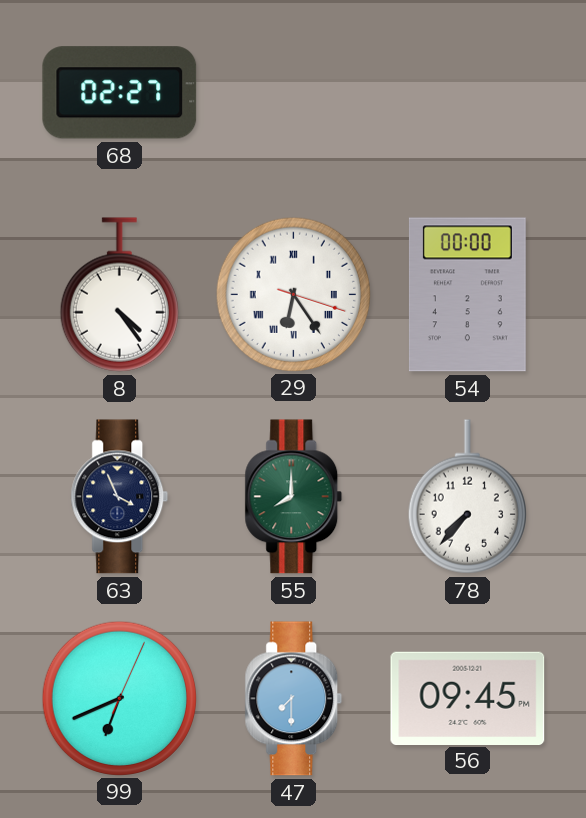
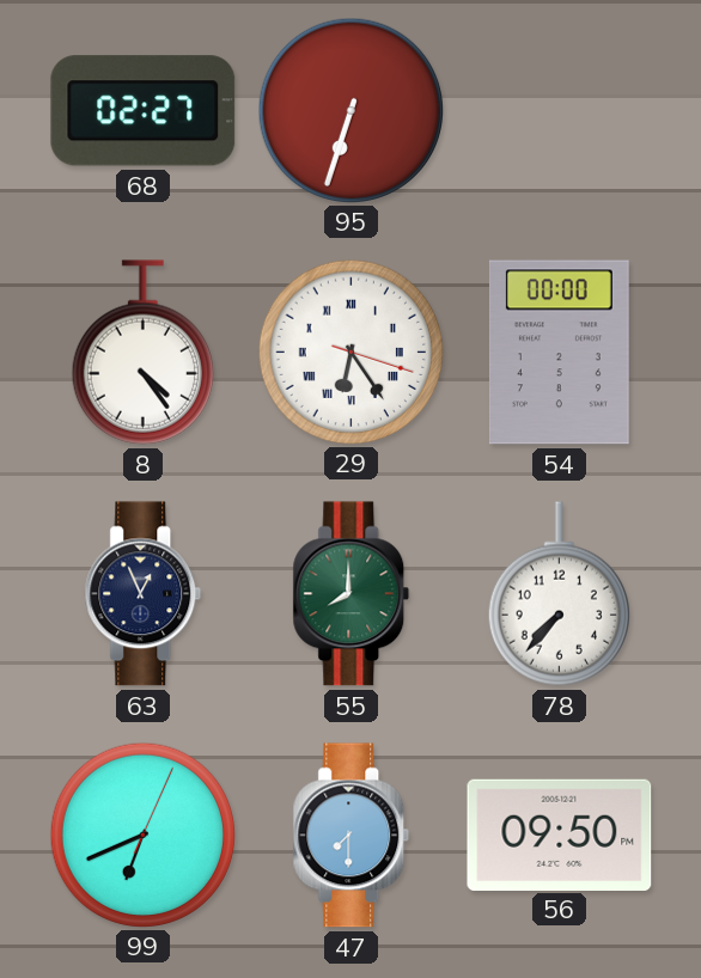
95: none -> 6:33 (350, 110)
63: 3:56 -> 12:56 (144, 594)
56: 09:45 -> 09:50 (560, 835)
